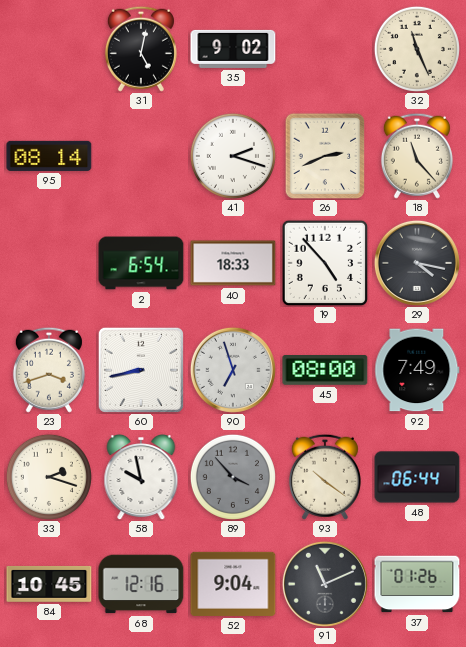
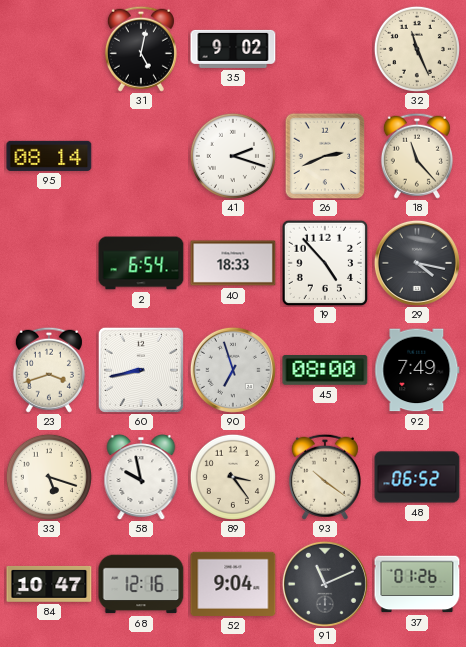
33: 2:18 -> 5:18 (49, 477)
89: 3:53 -> 3:24 (233, 477)
89 dial: grey -> cream (233, 477)
48: 06:44 -> 06:52 (417, 477)
84: 10:45 -> 10:47 (49, 584)
